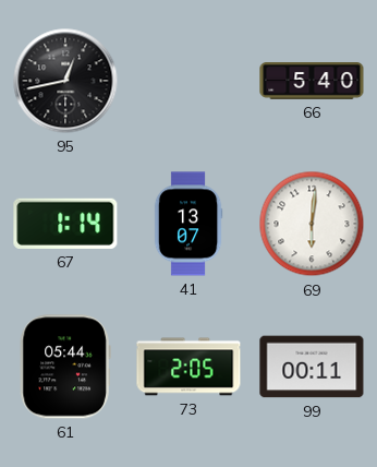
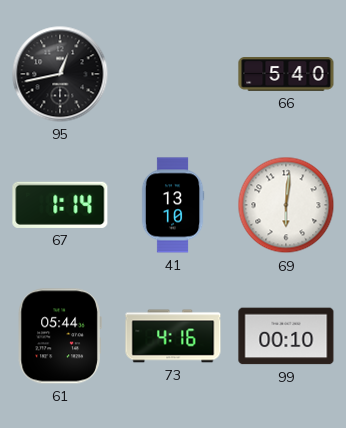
41: 13:07 -> 13:10 (173, 205)
73: 2:05 -> 4:16 (173, 336)
99: 00:11 -> 00:10 (286, 336)
